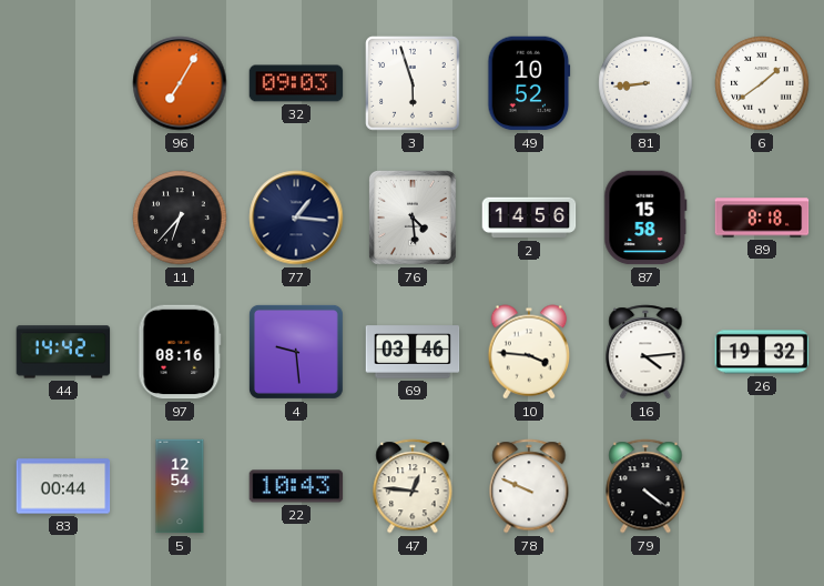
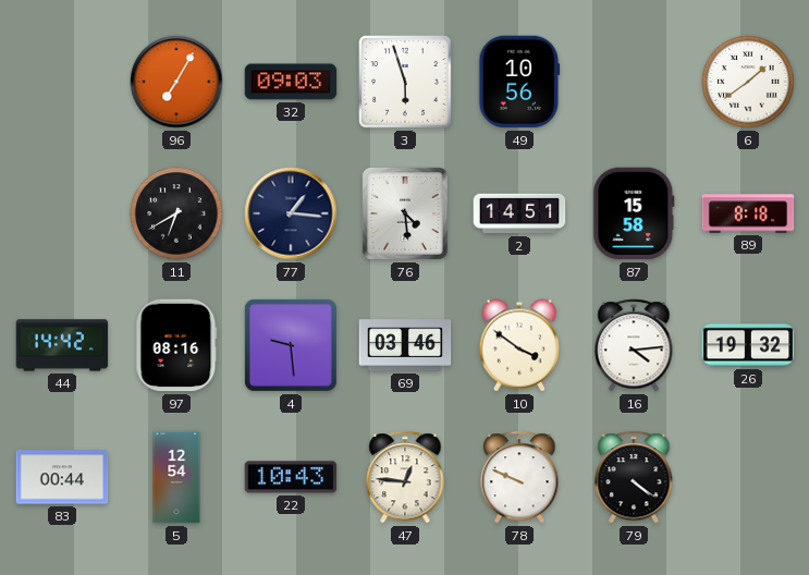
49: 10:52 -> 10:56 (519, 82)
81: 8:44 -> none (645, 83)
11: 6:37 -> 6:40 (176, 213)
2: 14:56 -> 14:51 (519, 213)
10: 3:46 -> 3:51 (519, 345)
